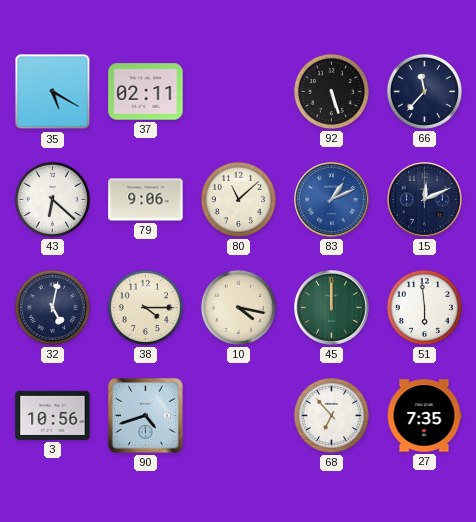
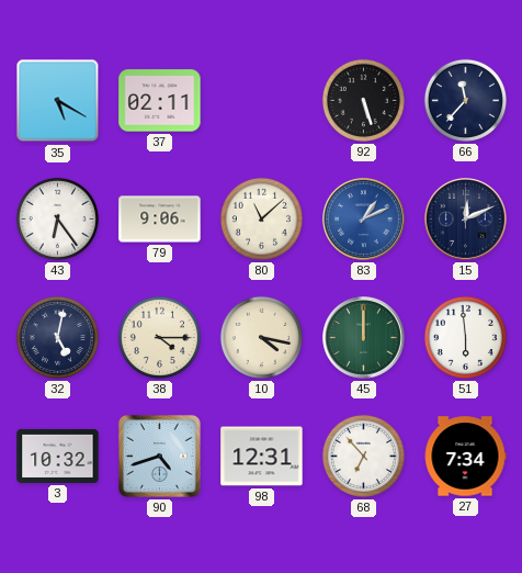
43: 6:22 -> 6:24 (57, 218)
3: 10:56 -> 10:32 (58, 456)
98: none -> 12:31 (262, 457)
27: 7:35 -> 7:34 (465, 457)
